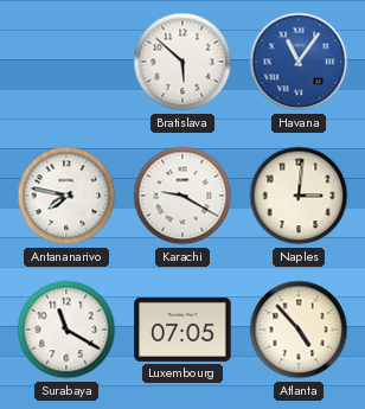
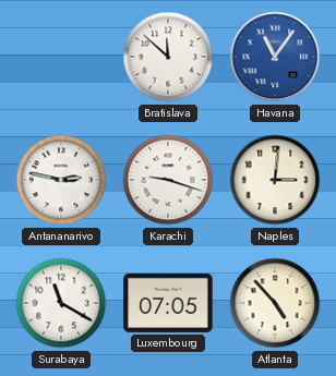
Bratislava: 5:52 -> 11:52 (168, 57)
Antananarivo: 7:47 -> 2:47 (61, 180)
Karachi: 9:20 -> 9:18 (168, 180)
